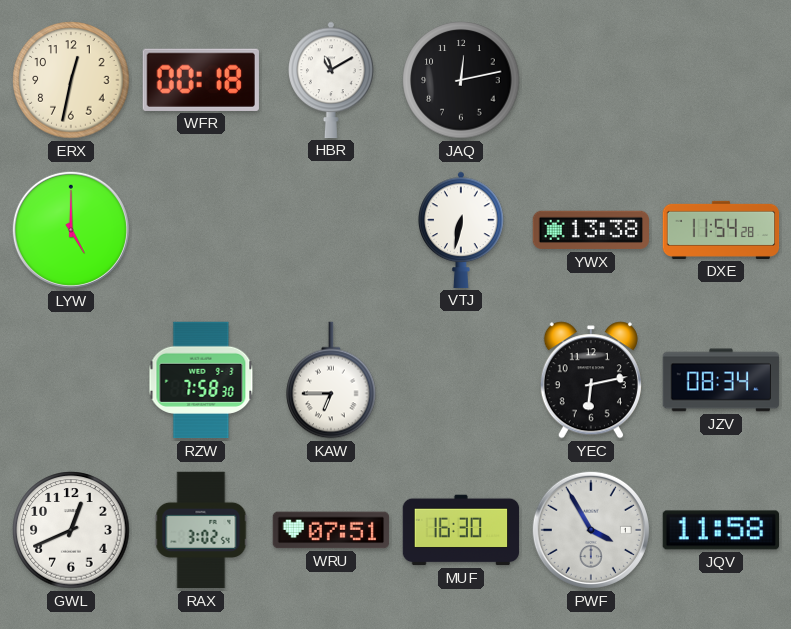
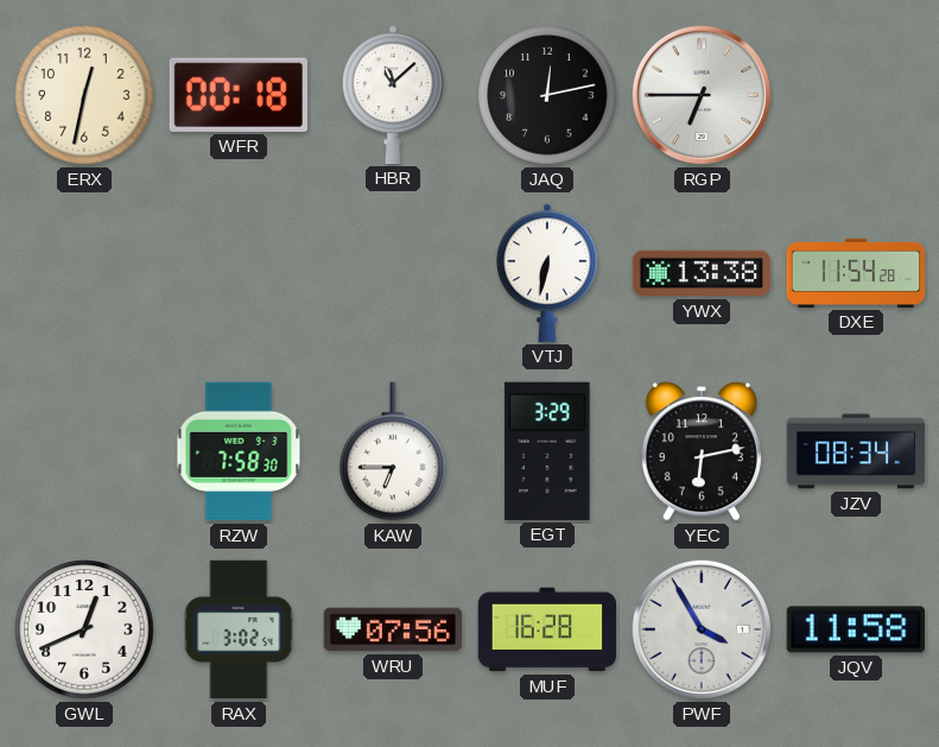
HBR: 11:10 -> 11:08 (394, 95)
RGP: none -> 6:45 (702, 95)
LYW: 5:00 -> none (71, 230)
EGT: none -> 3:29 (547, 451)
WRU: 07:51 -> 07:56 (393, 629)
MUF: 16:30 -> 16:28 (547, 629)
